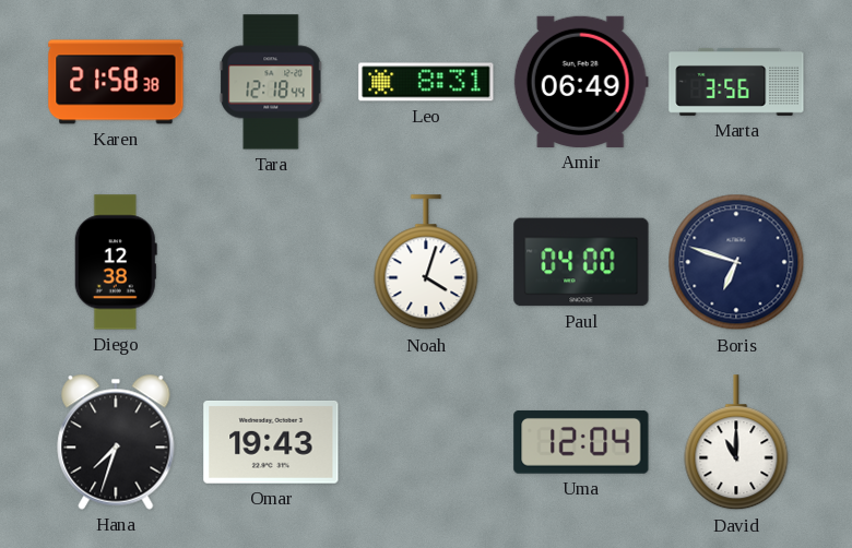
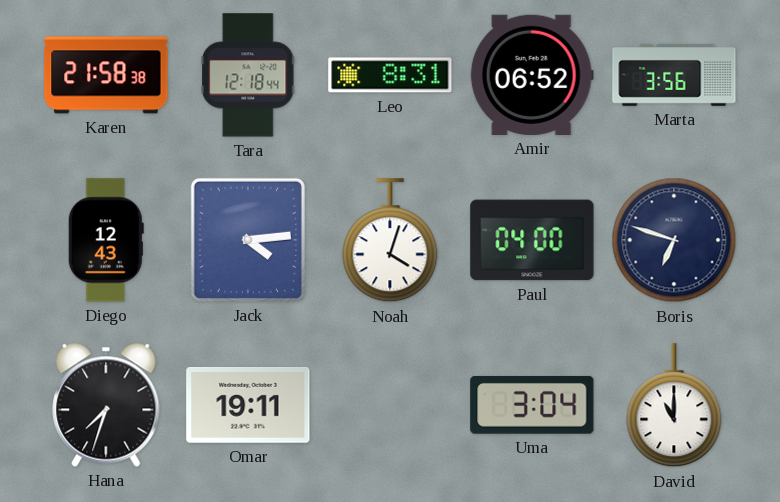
Amir: 06:49 -> 06:52 (532, 75)
Diego: 12:38 -> 12:43 (106, 240)
Jack: none -> 4:14 (248, 240)
Omar: 19:43 -> 19:11 (248, 405)
Uma: 12:04 -> 3:04 (532, 405)
